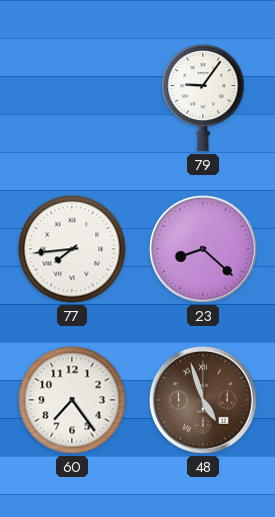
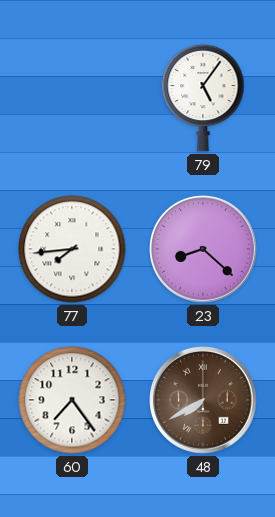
79: 9:06 -> 5:06 (203, 98)
48: 4:57 -> 7:40 (204, 401)
